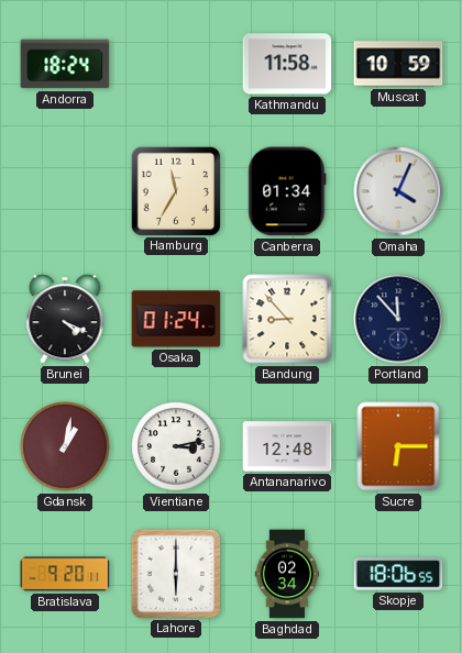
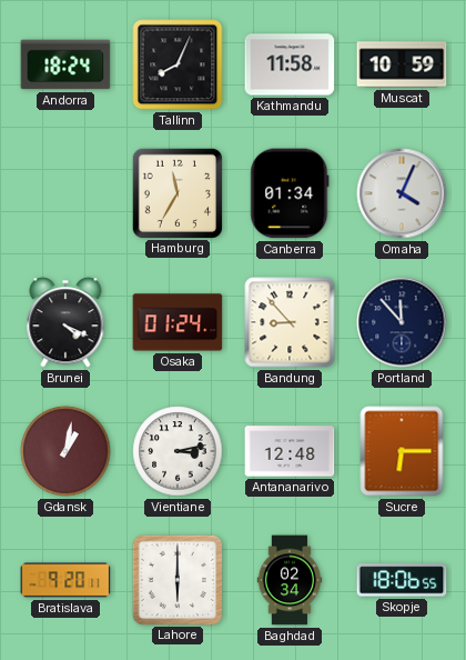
Tallinn: none -> 8:04 (178, 64)
